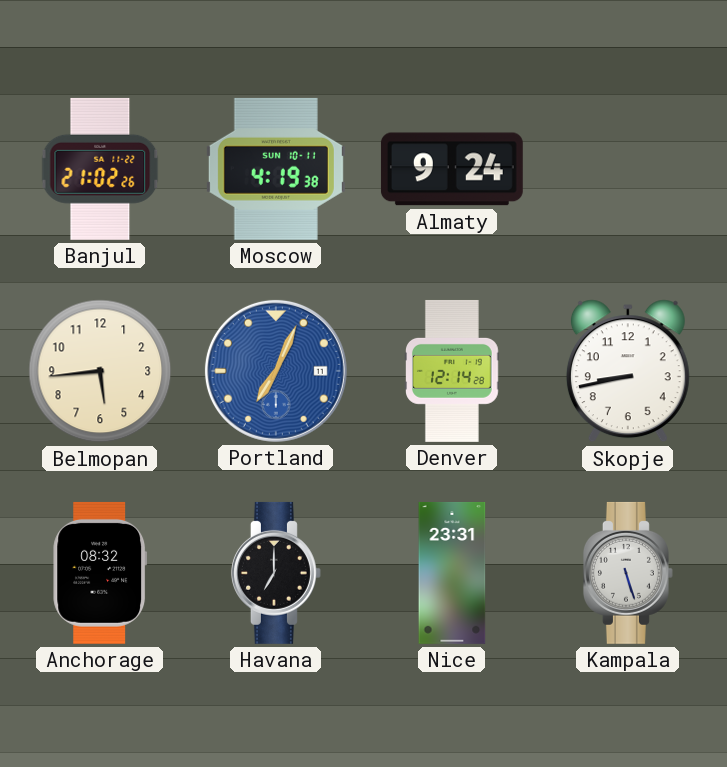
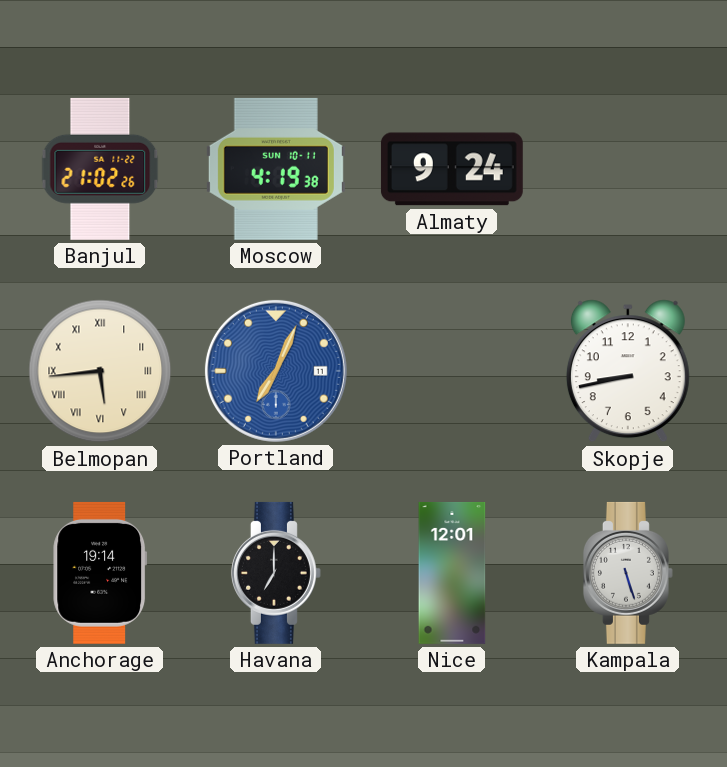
Belmopan numerals: Arabic -> Roman (100, 371)
Denver: 12:14 -> none (453, 371)
Anchorage: 08:32 -> 19:14 (100, 573)
Nice: 23:31 -> 12:01 (452, 573)
